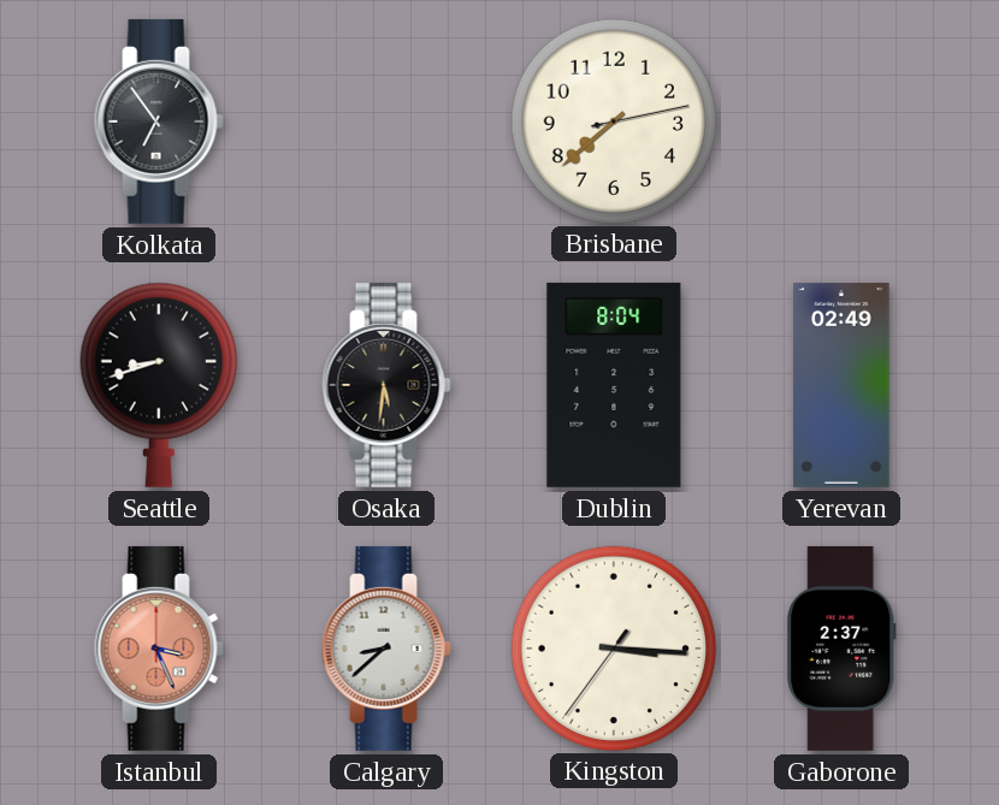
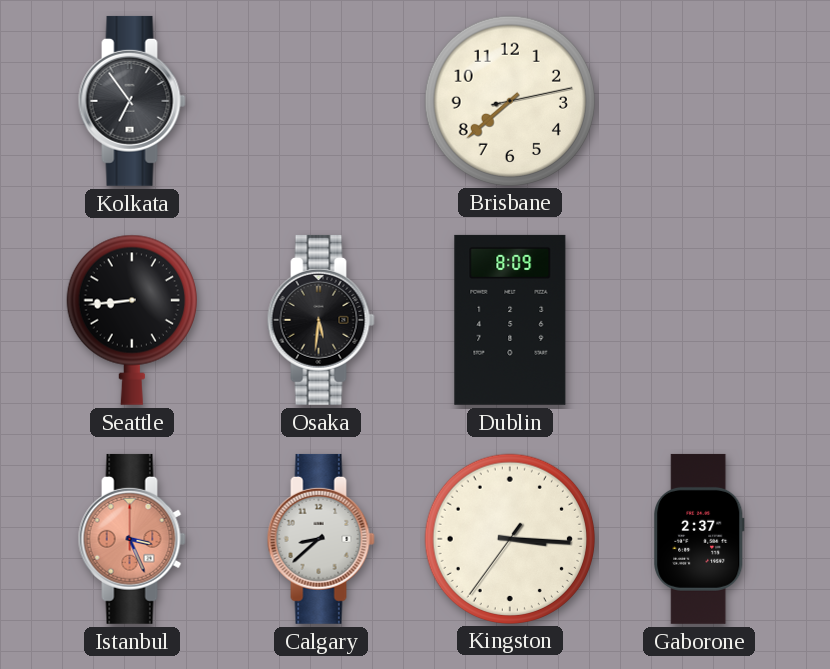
Seattle: 8:42 -> 8:44 (132, 320)
Dublin: 8:04 -> 8:09 (510, 320)
Yerevan: 02:49 -> none (841, 385)
